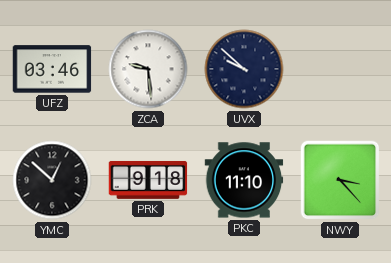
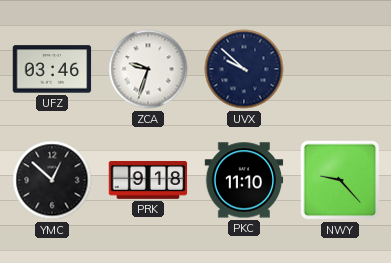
ZCA: 9:29 -> 9:33 (148, 69)
NWY: 3:23 -> 9:23 (340, 180)
